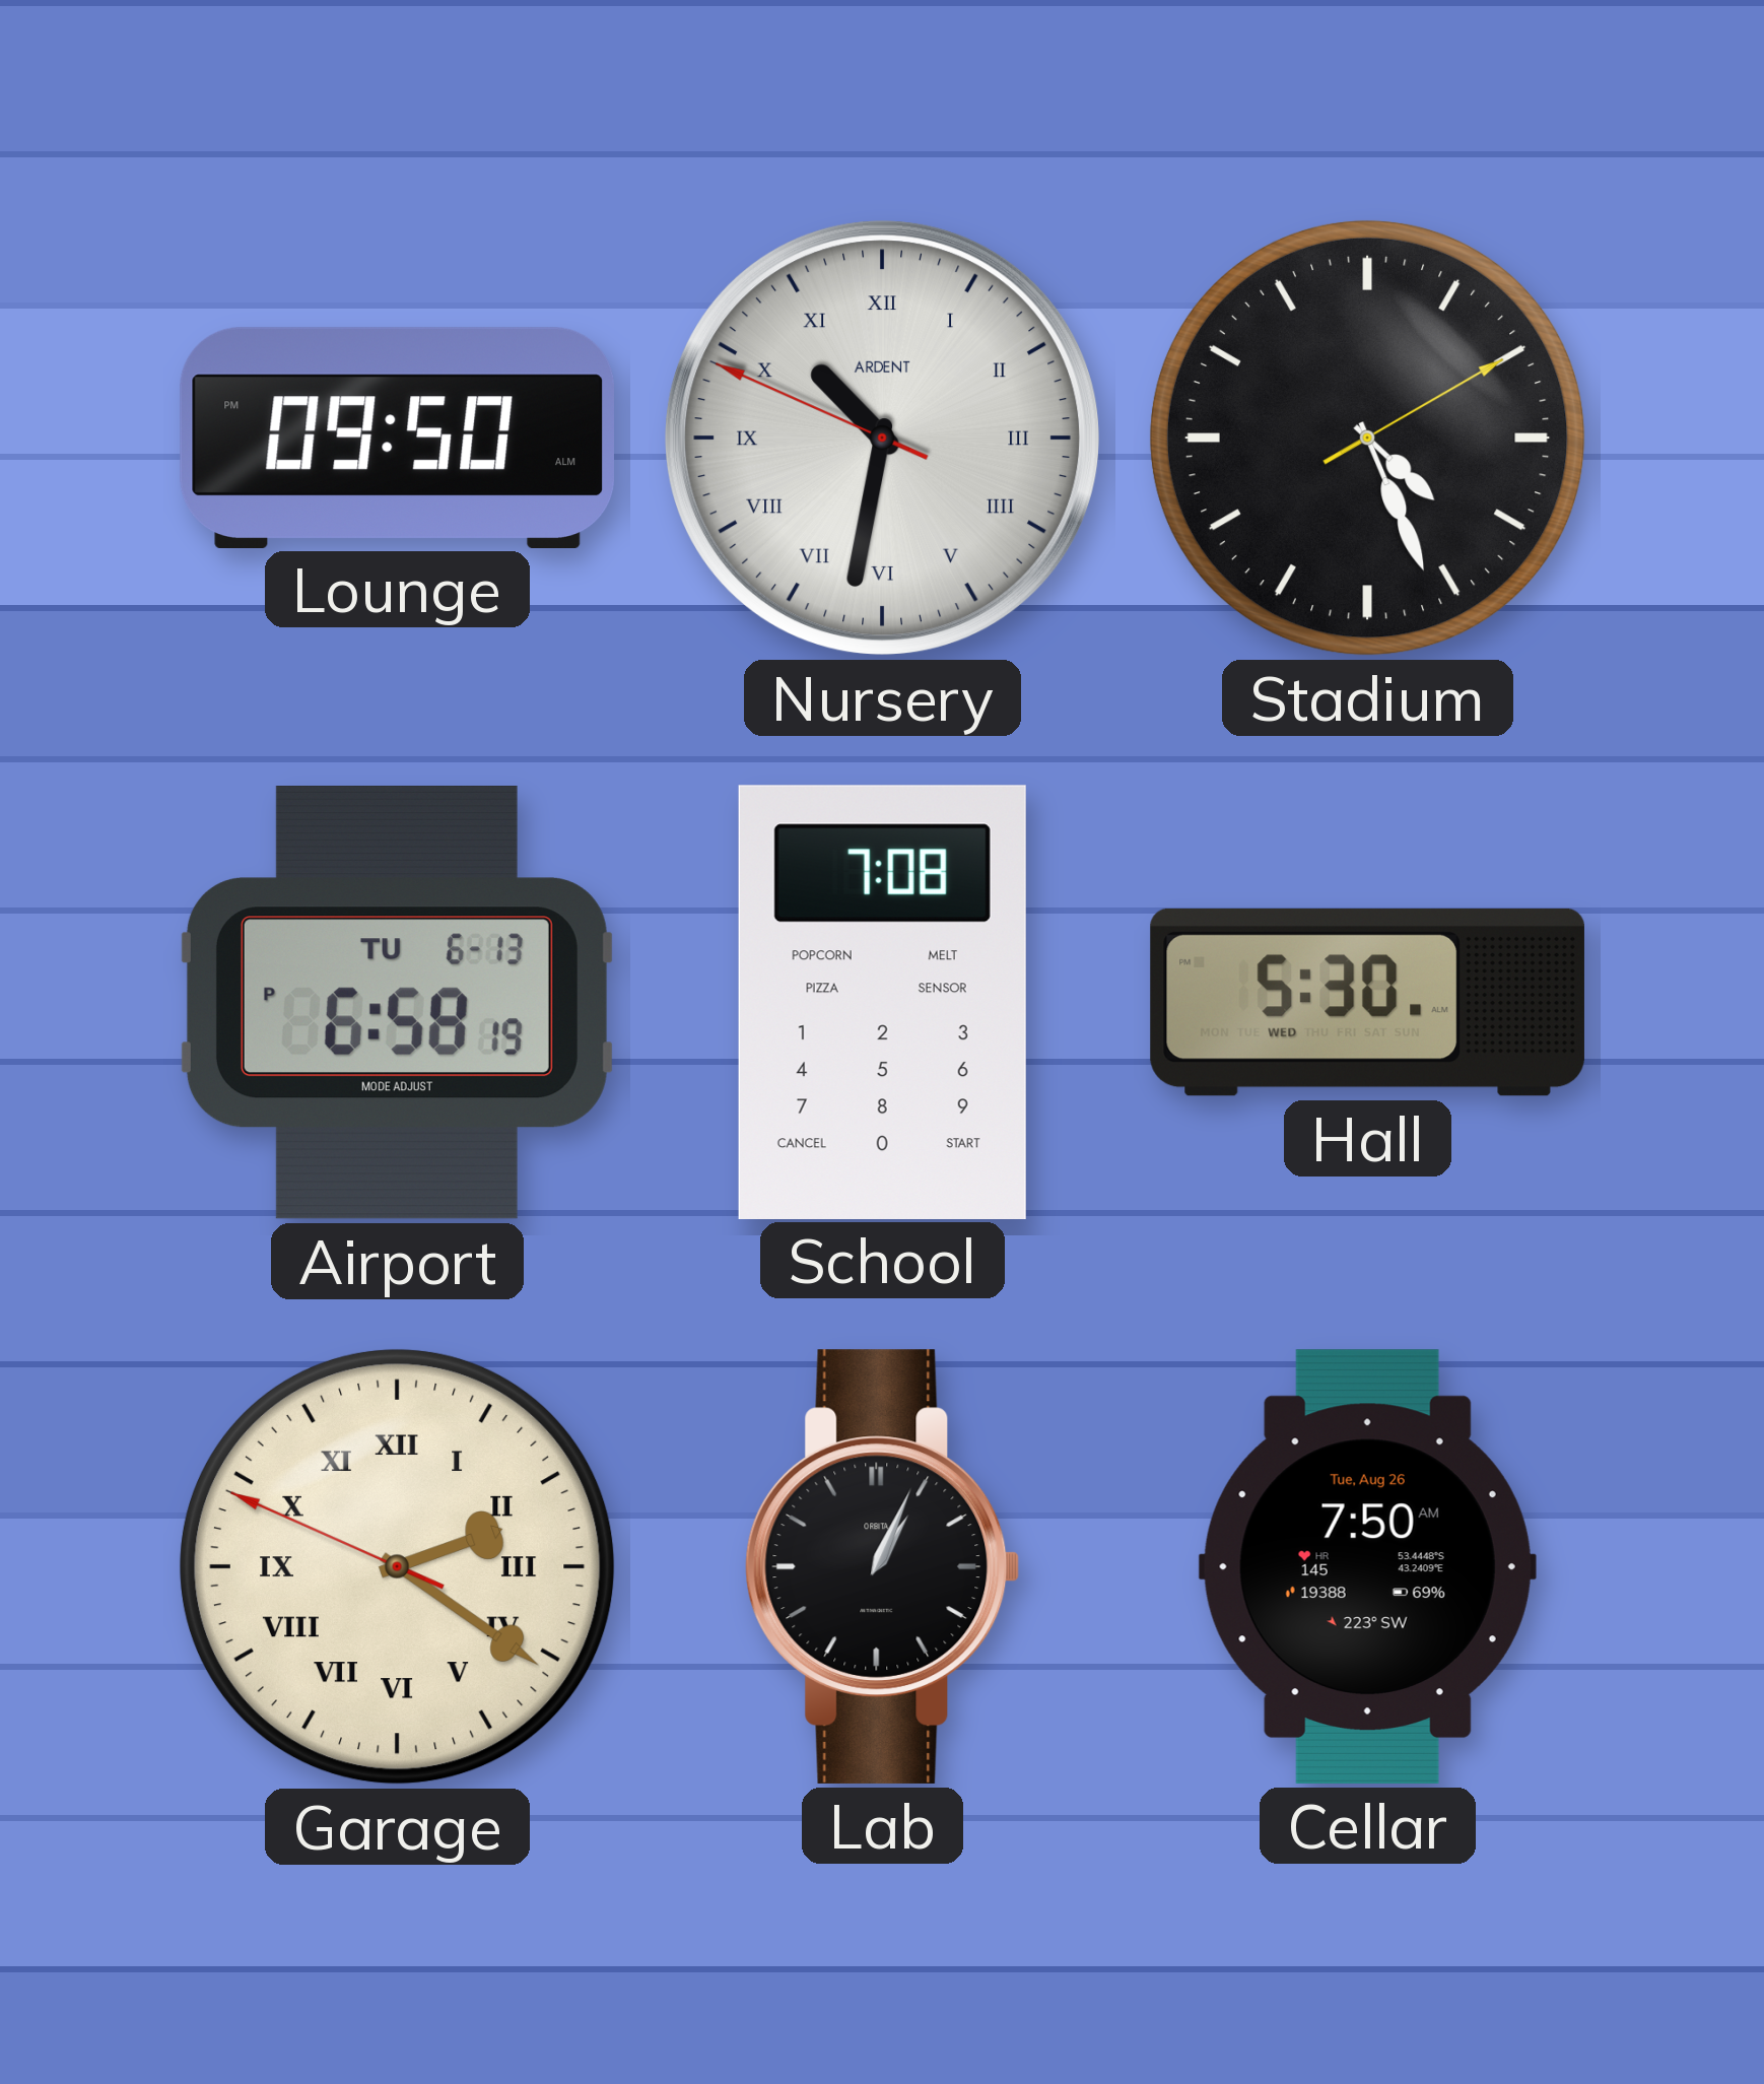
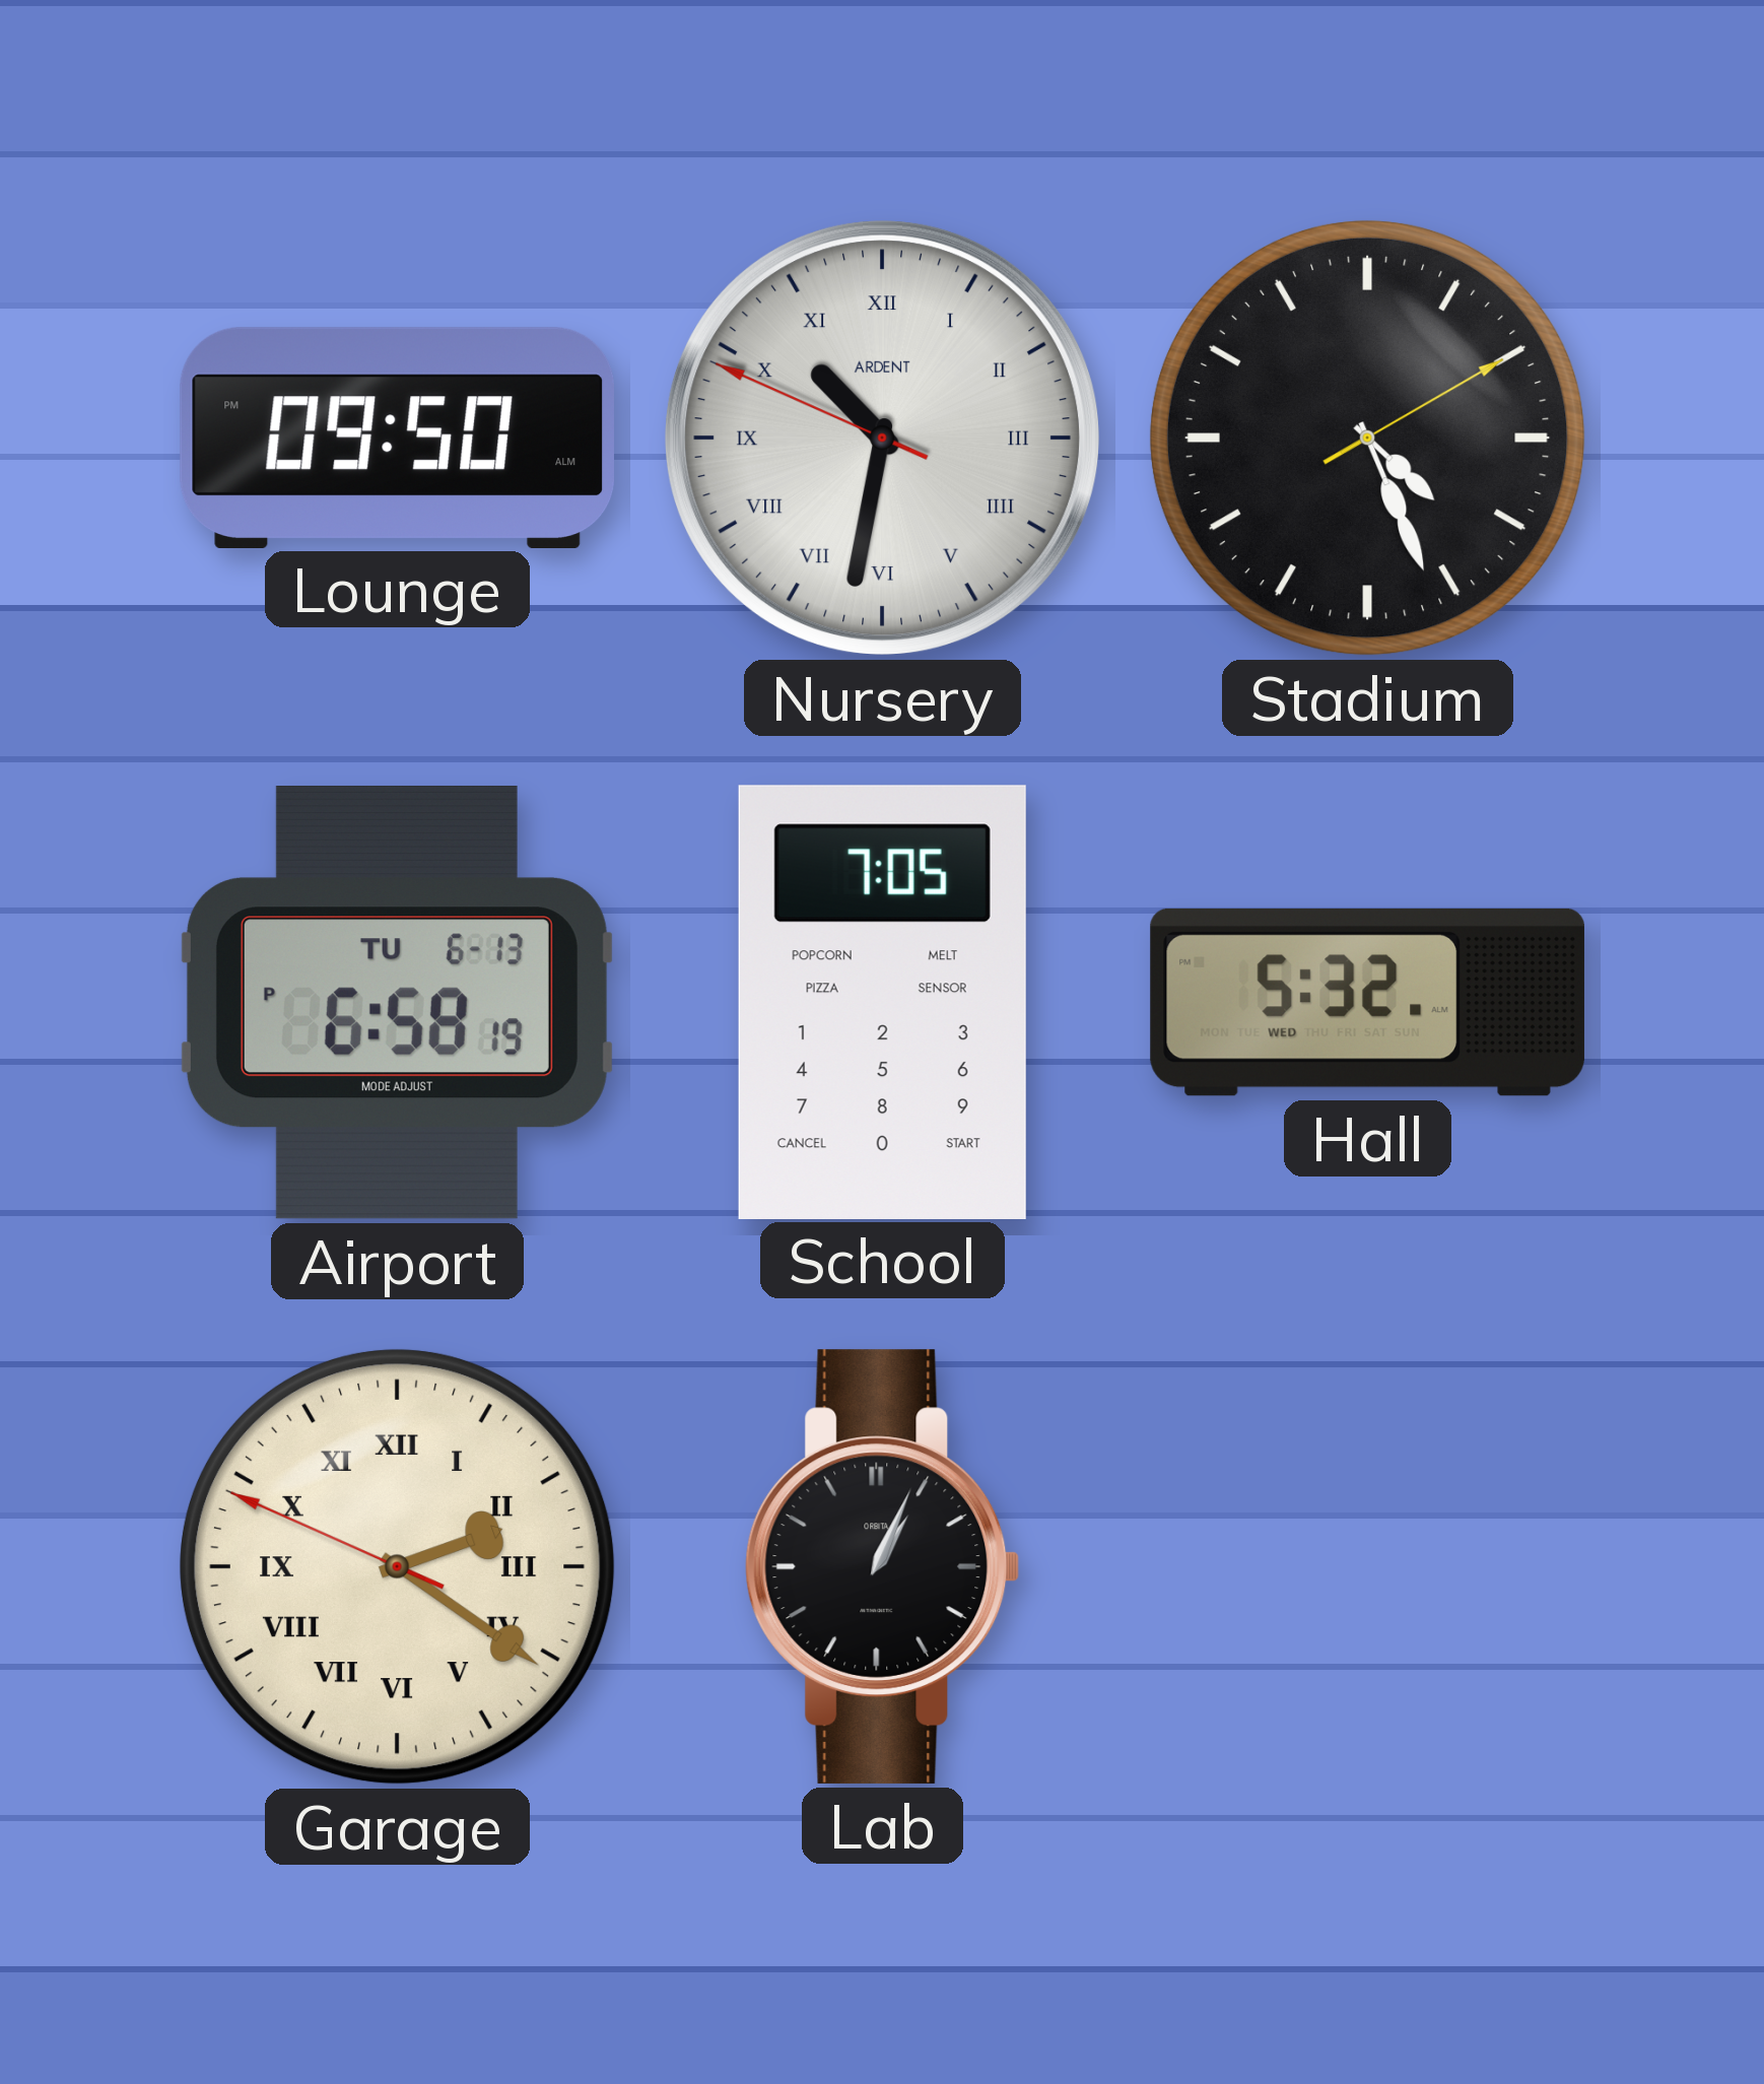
School: 7:08 -> 7:05 (882, 1002)
Hall: 5:30 -> 5:32 (1367, 1002)
Cellar: 7:50 -> none (1367, 1566)
